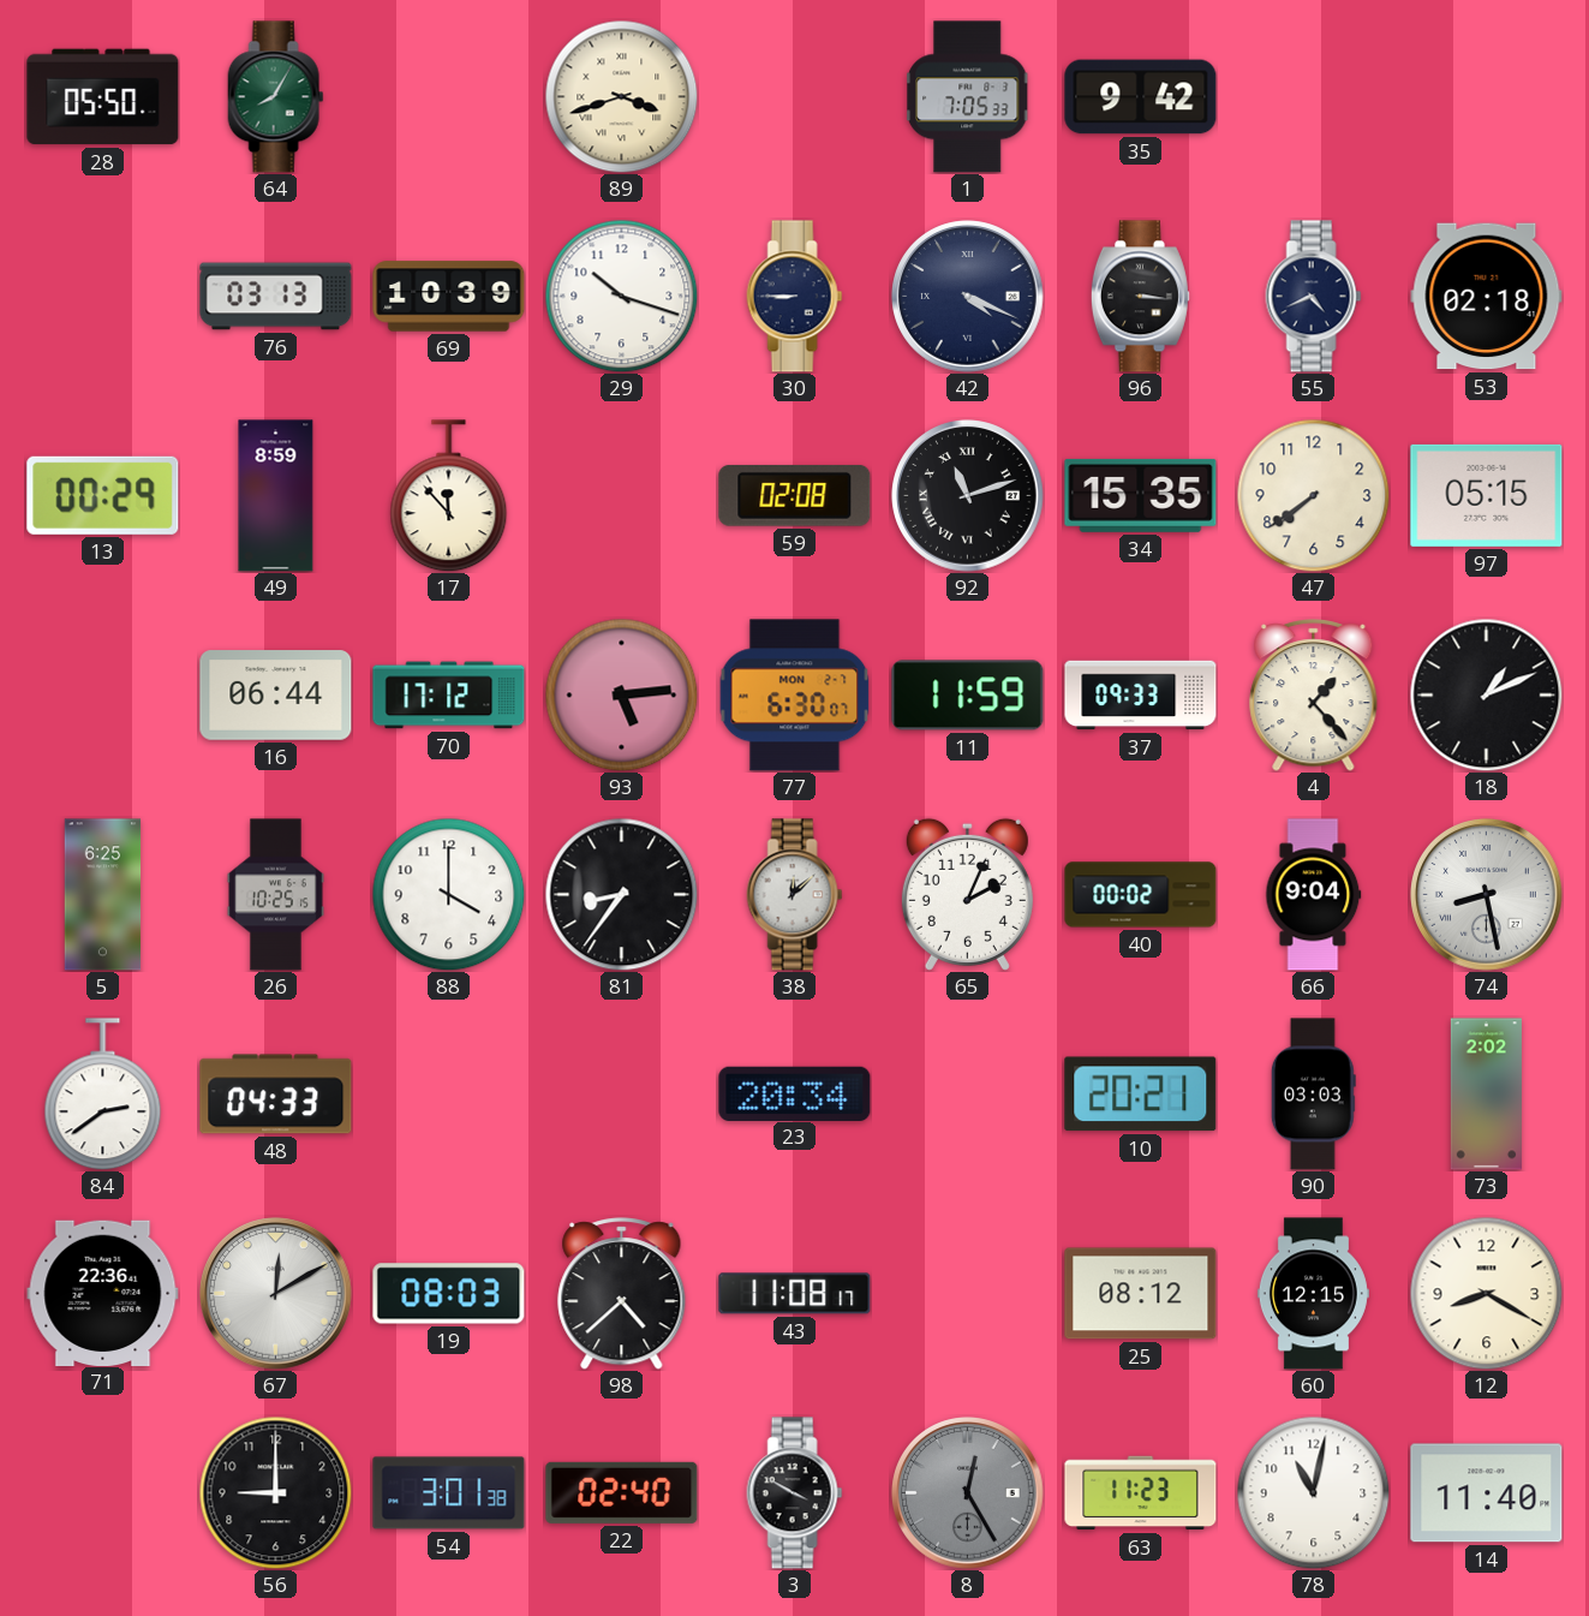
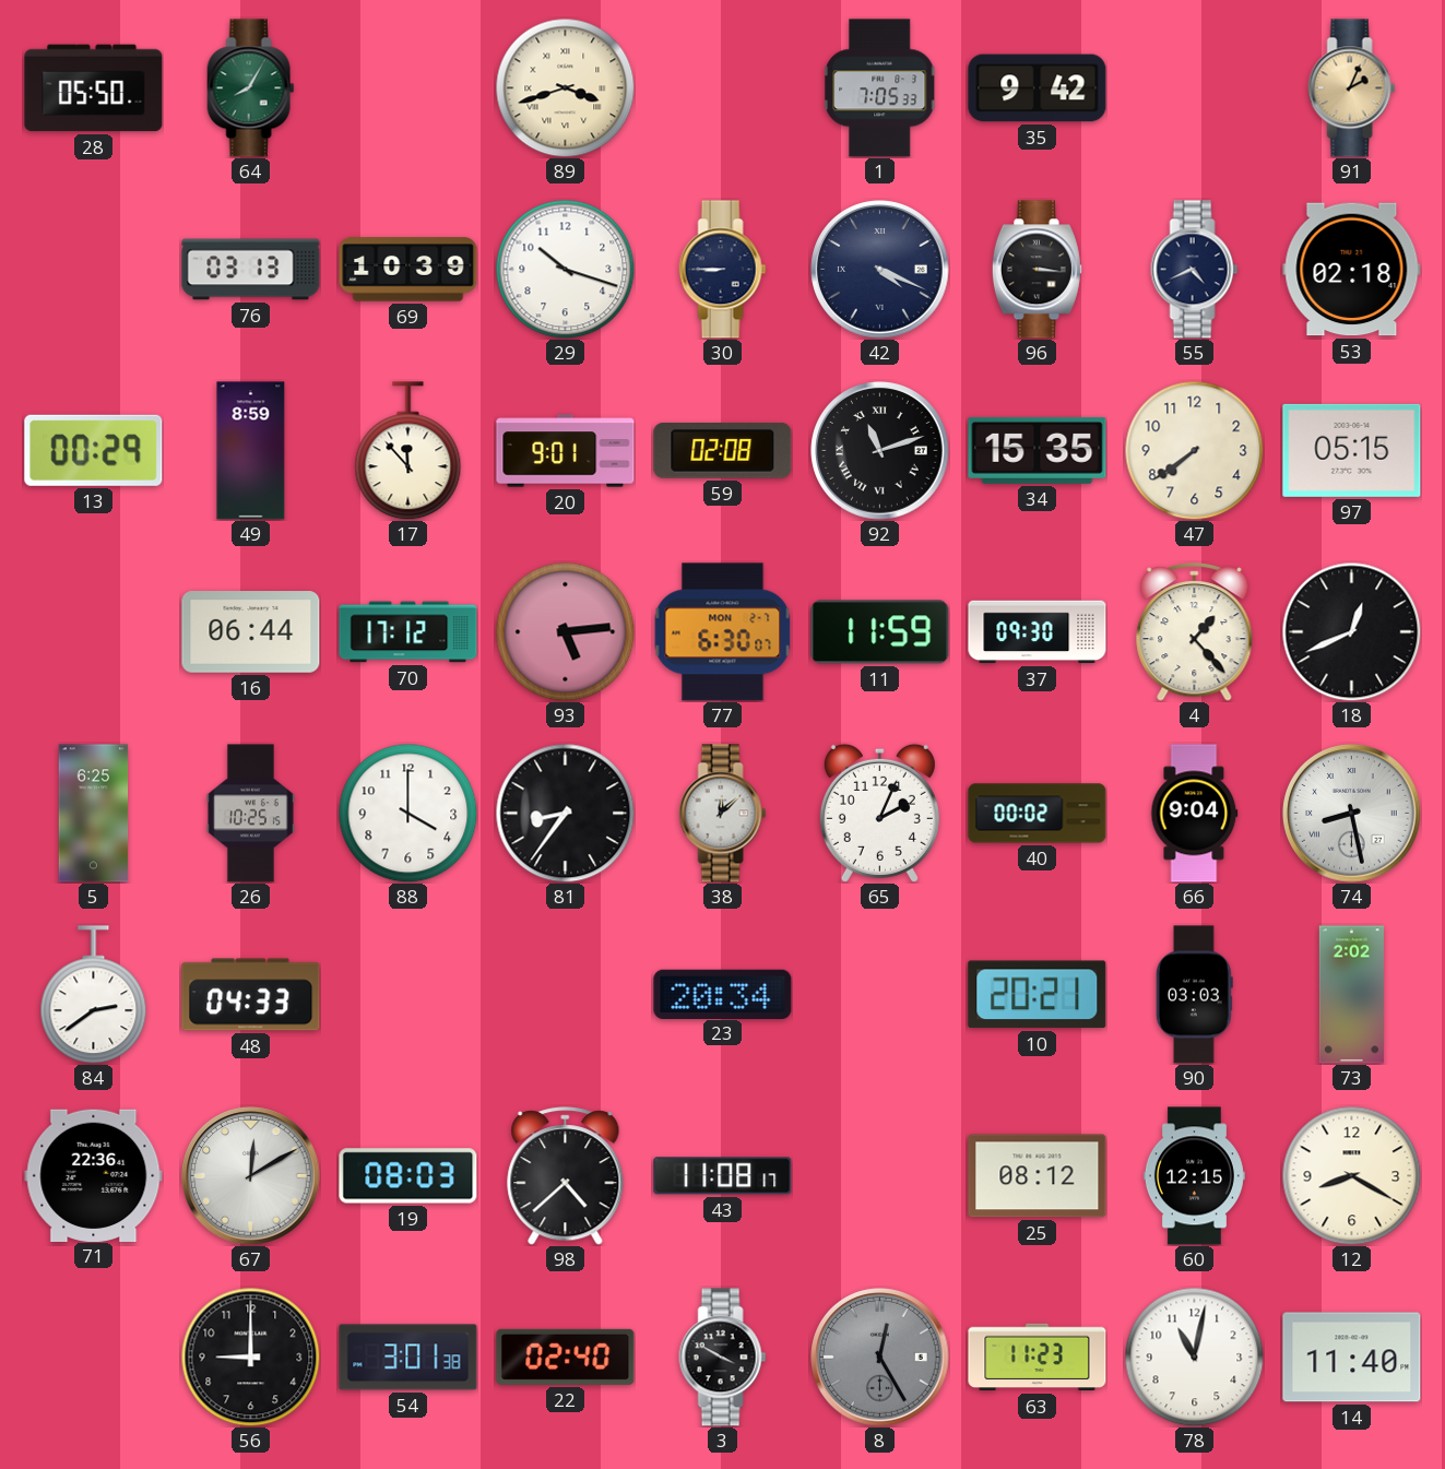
91: none -> 2:04 (1352, 88)
20: none -> 9:01 (566, 451)
37: 09:33 -> 09:30 (1038, 632)
18: 1:11 -> 12:41 (1351, 631)
